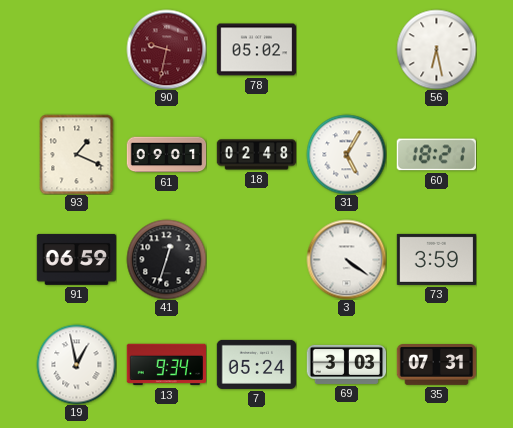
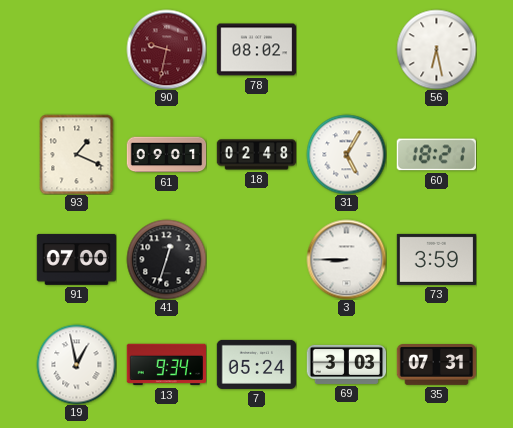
78: 05:02 -> 08:02 (256, 50)
91: 06:59 -> 07:00 (76, 259)
3: 4:21 -> 8:45 (346, 259)
